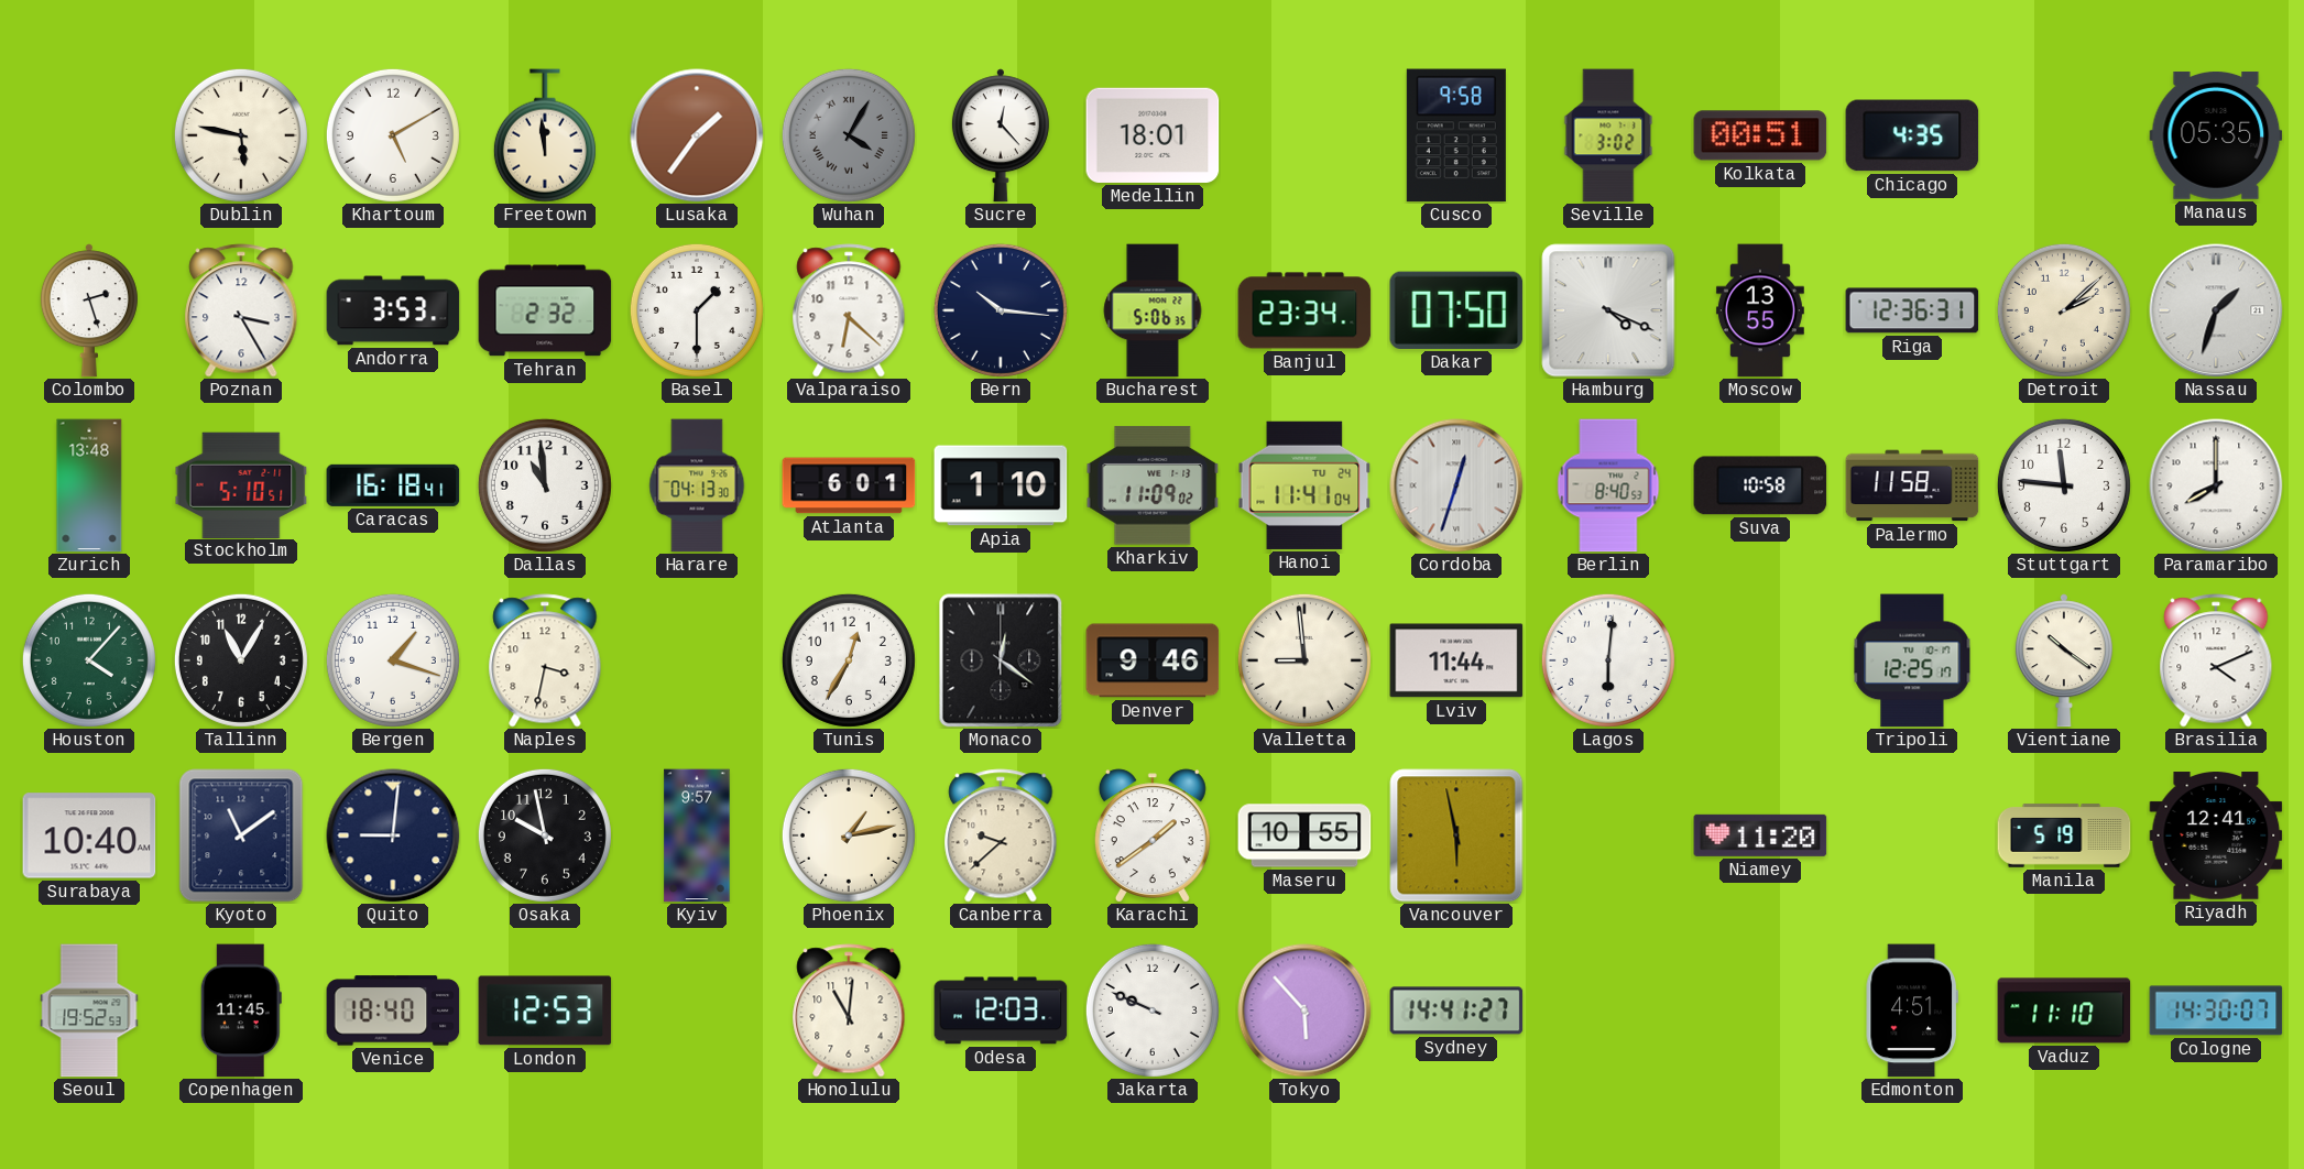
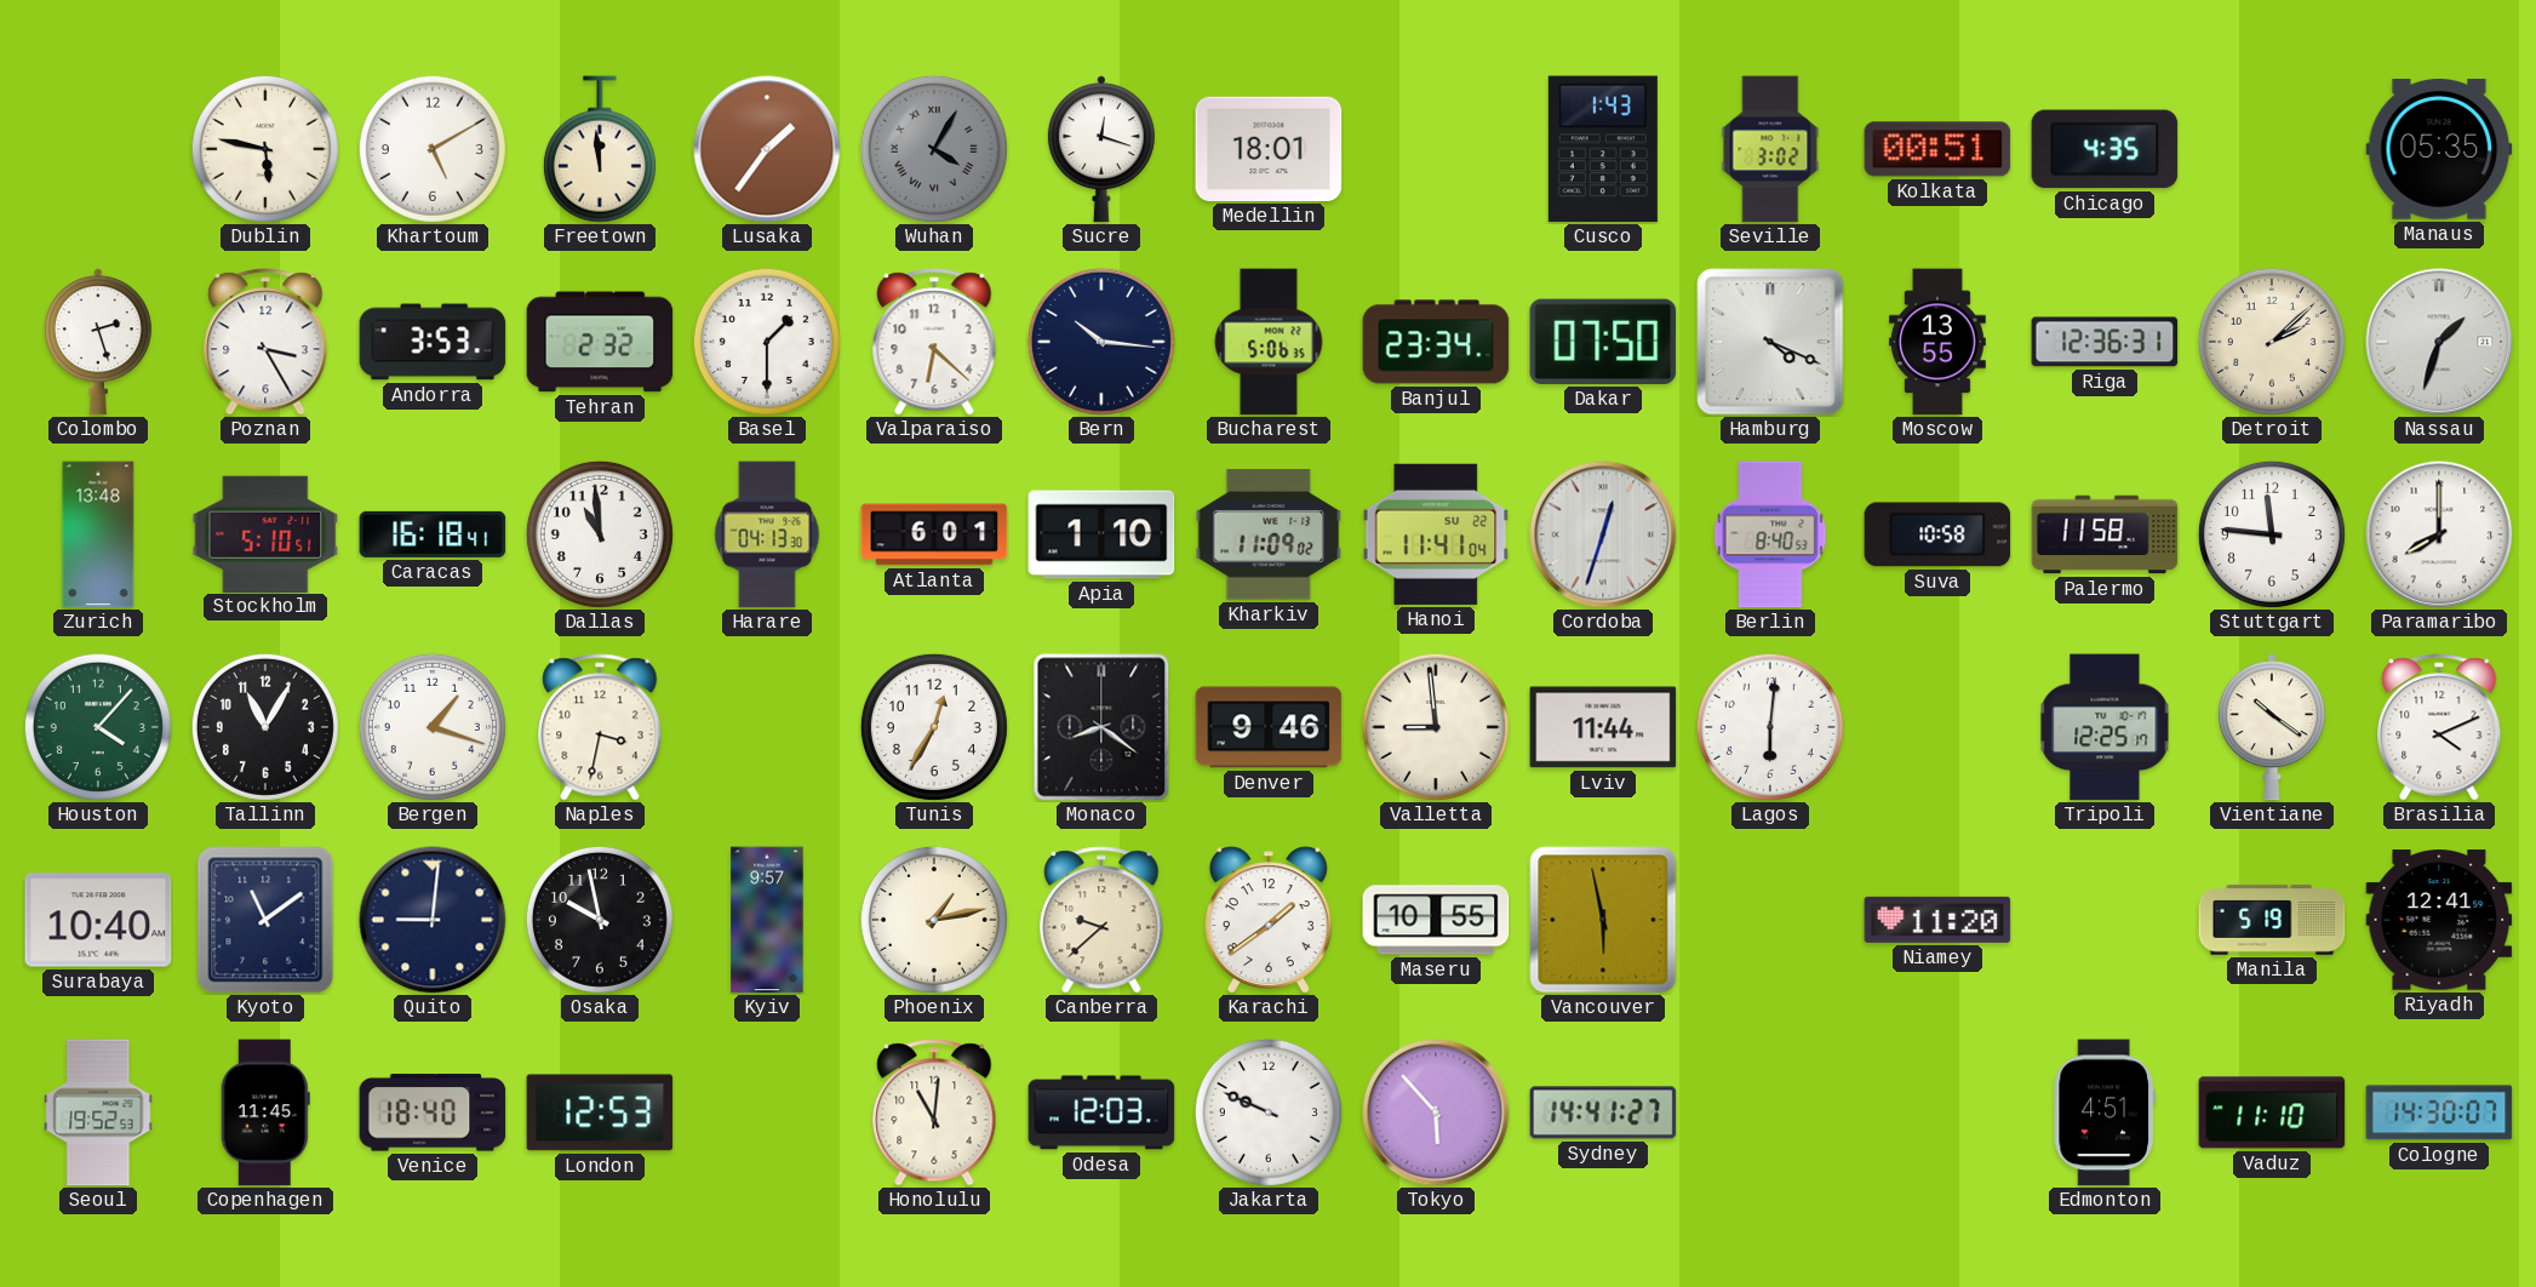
Sucre: 12:23 -> 12:18 (1101, 149)
Cusco: 9:58 -> 1:43 (1603, 149)
Hanoi date: TU 24 -> SU 22 (1436, 534)
Monaco: 12:21 -> 8:21 (1101, 727)
